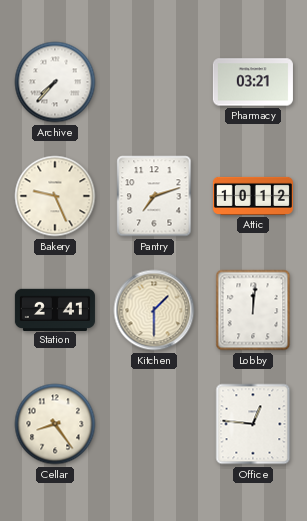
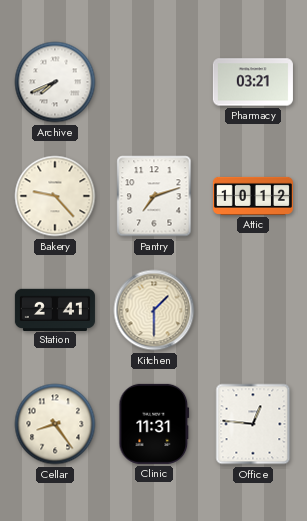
Archive: 7:37 -> 7:41 (55, 82)
Bakery: 9:26 -> 9:23 (55, 196)
Lobby: 12:01 -> none (253, 310)
Clinic: none -> 11:31 (154, 424)
